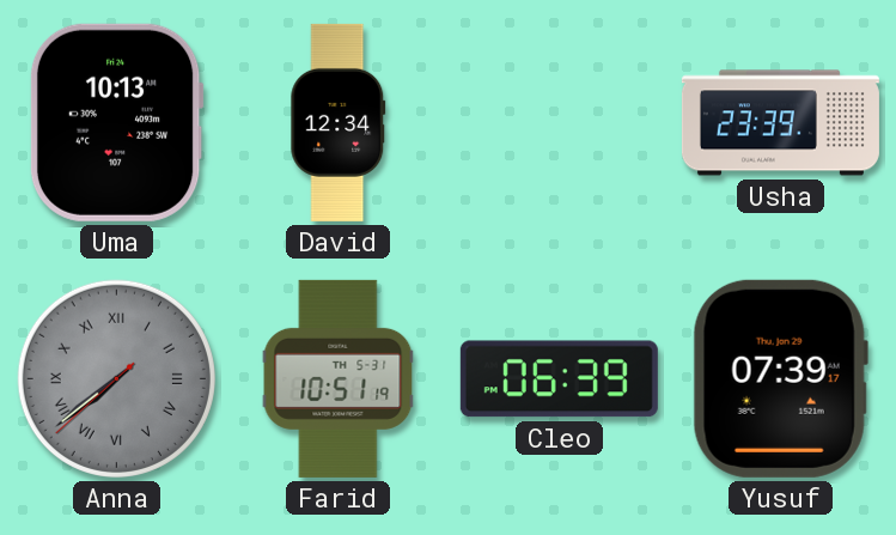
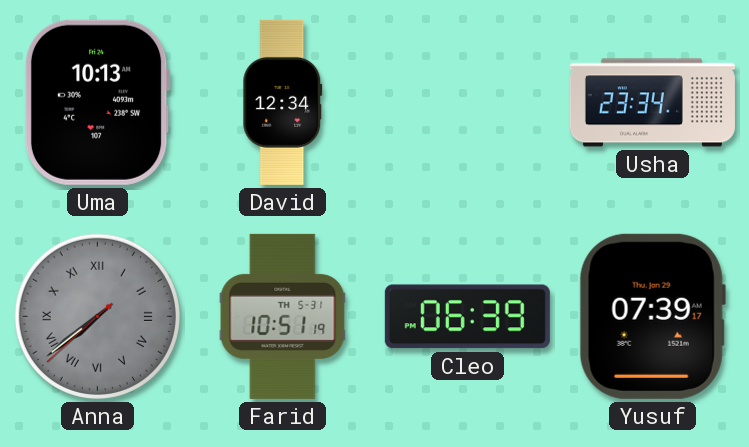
Usha: 23:39 -> 23:34 (652, 103)
